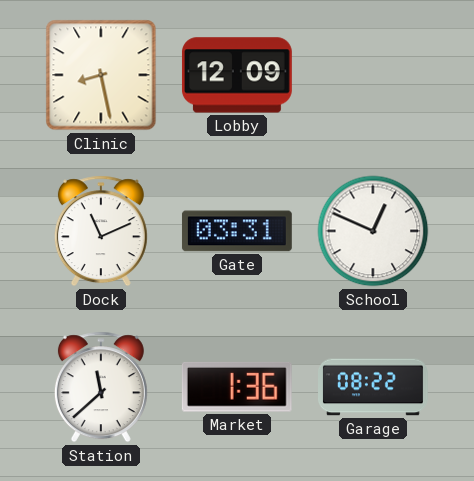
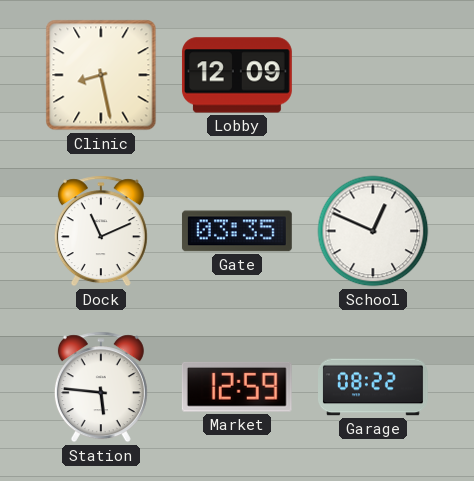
Gate: 03:31 -> 03:35 (237, 231)
Station: 11:38 -> 5:46 (101, 387)
Market: 1:36 -> 12:59 (237, 387)
